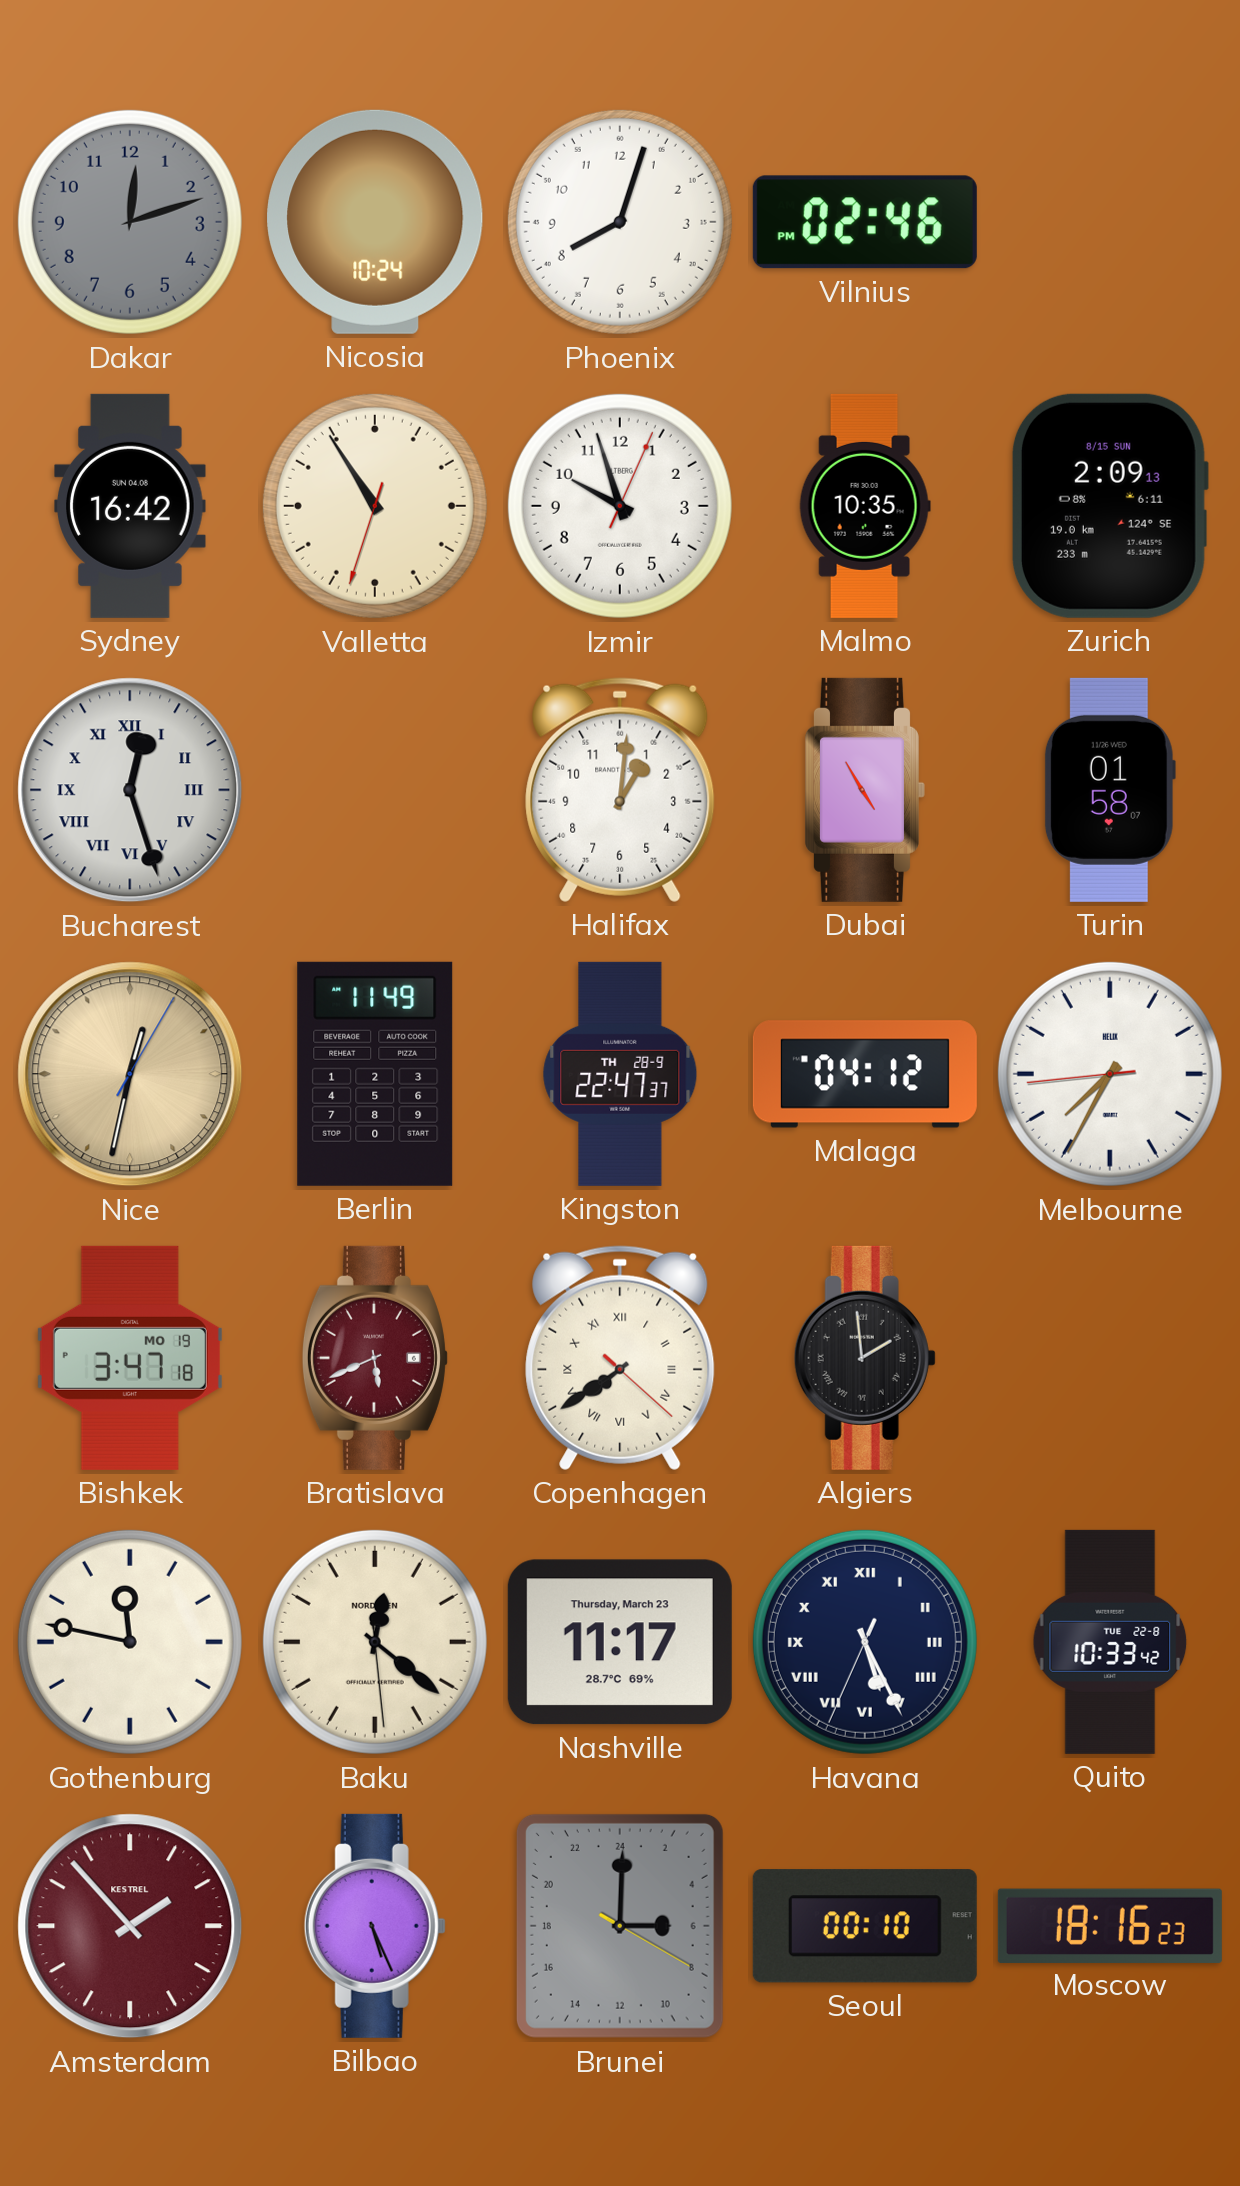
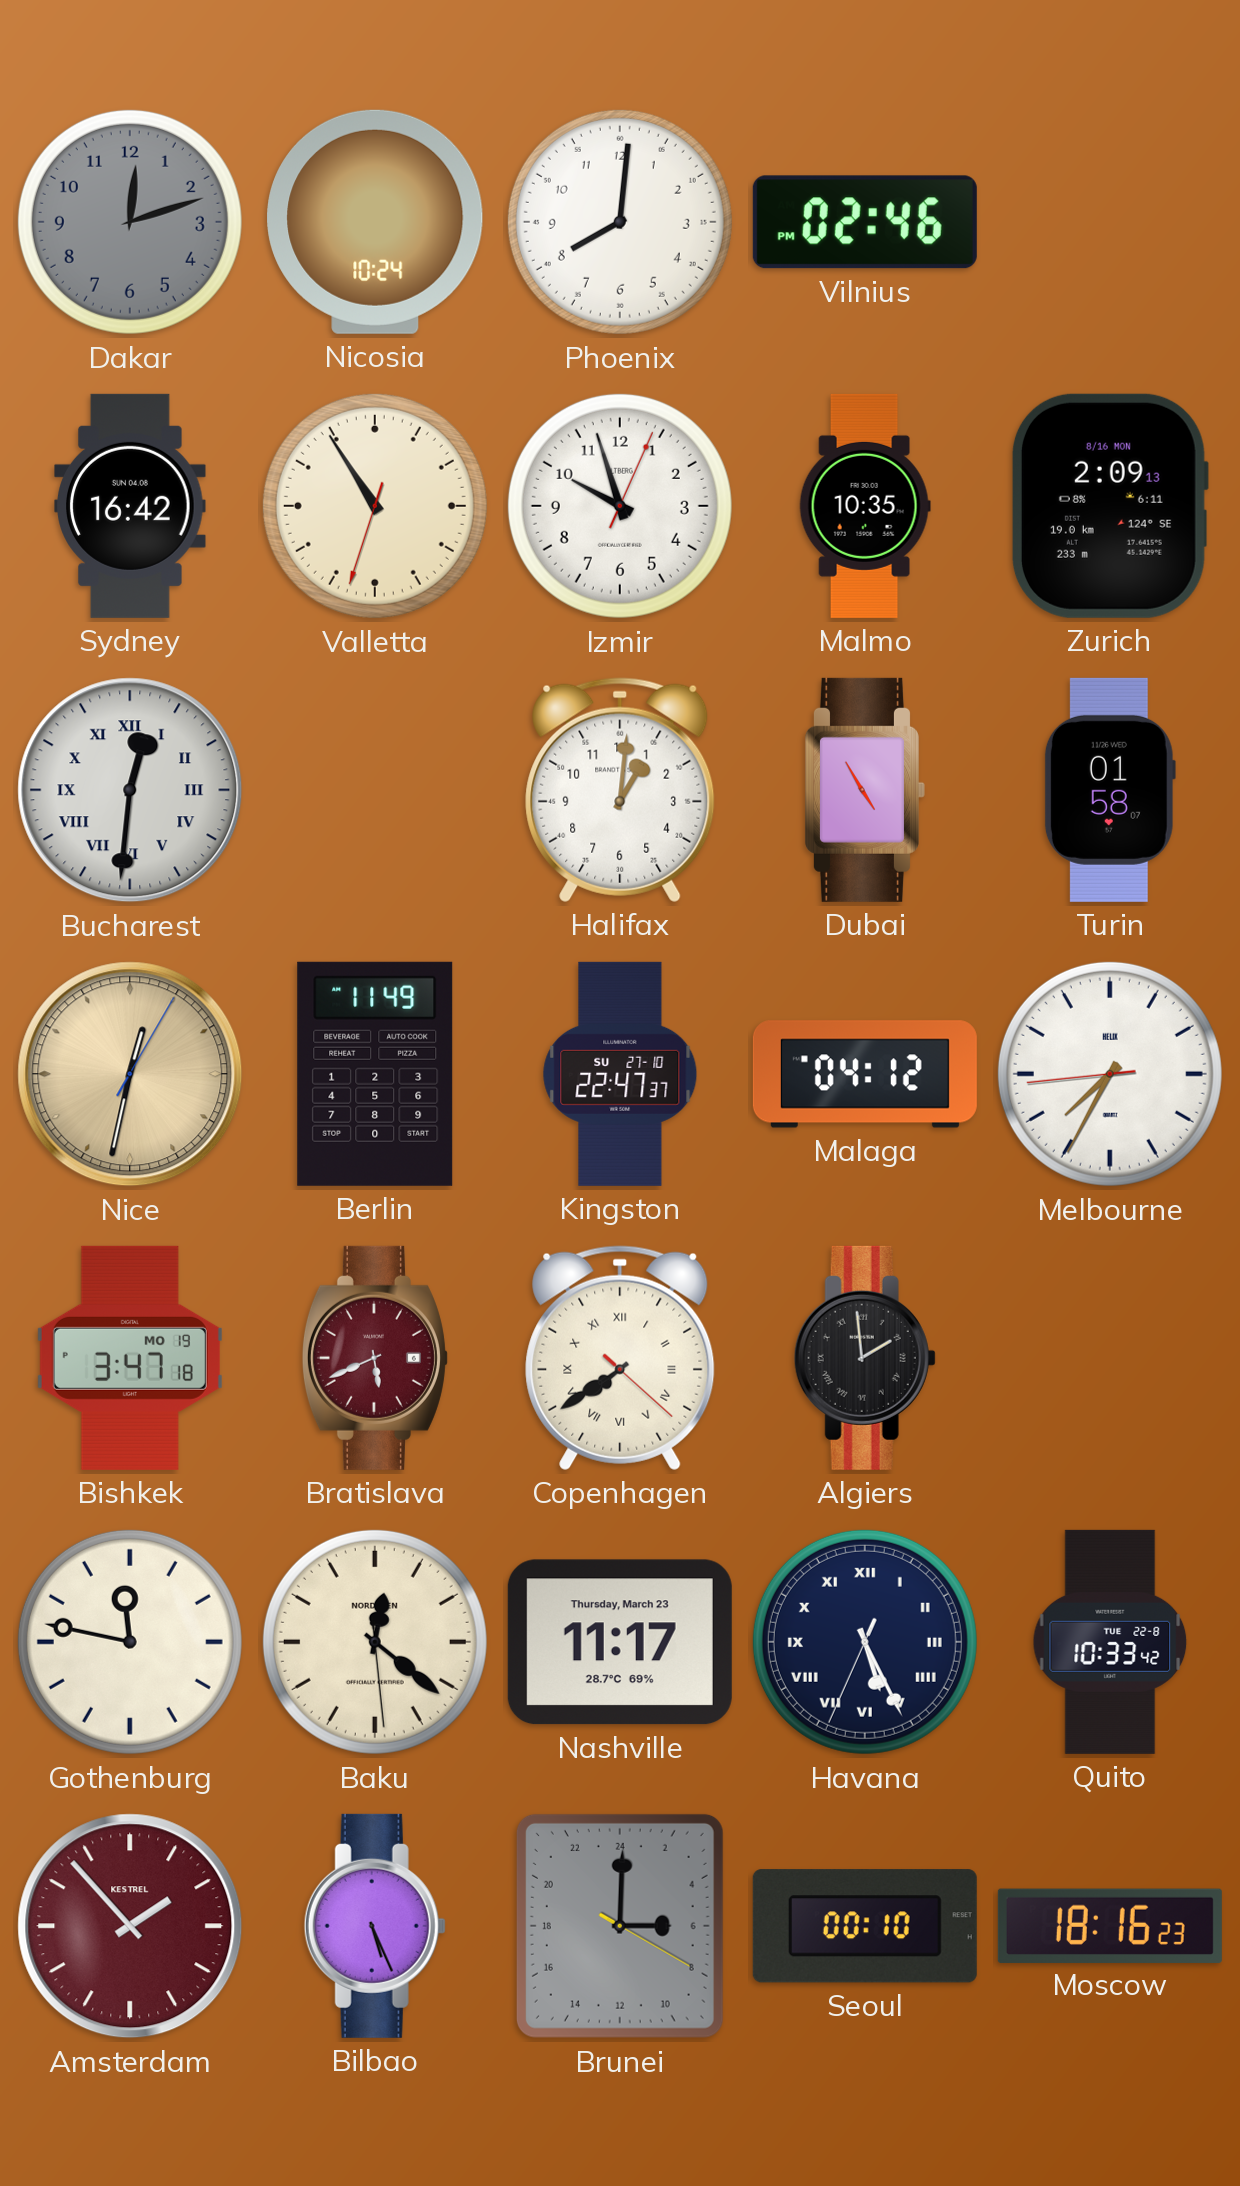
Phoenix: 8:03 -> 8:01 (620, 222)
Zurich date: 8/15 SUN -> 8/16 MON (1109, 506)
Bucharest: 12:27 -> 12:31 (130, 790)
Kingston date: TH 28-9 -> SU 27-10 (620, 1074)
